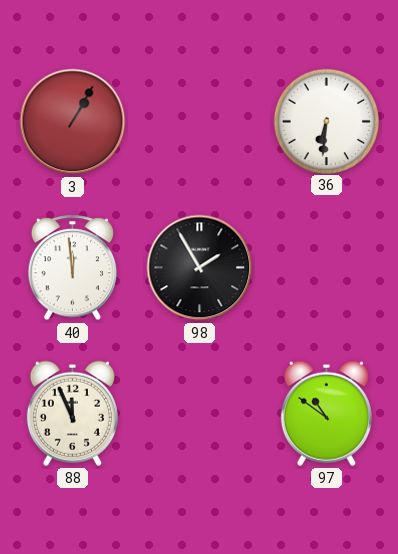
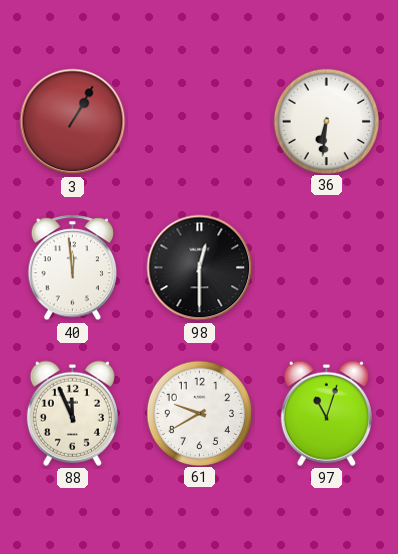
98: 1:55 -> 12:30 (200, 268)
61: none -> 9:40 (199, 413)
97: 10:51 -> 11:03 (326, 413)
